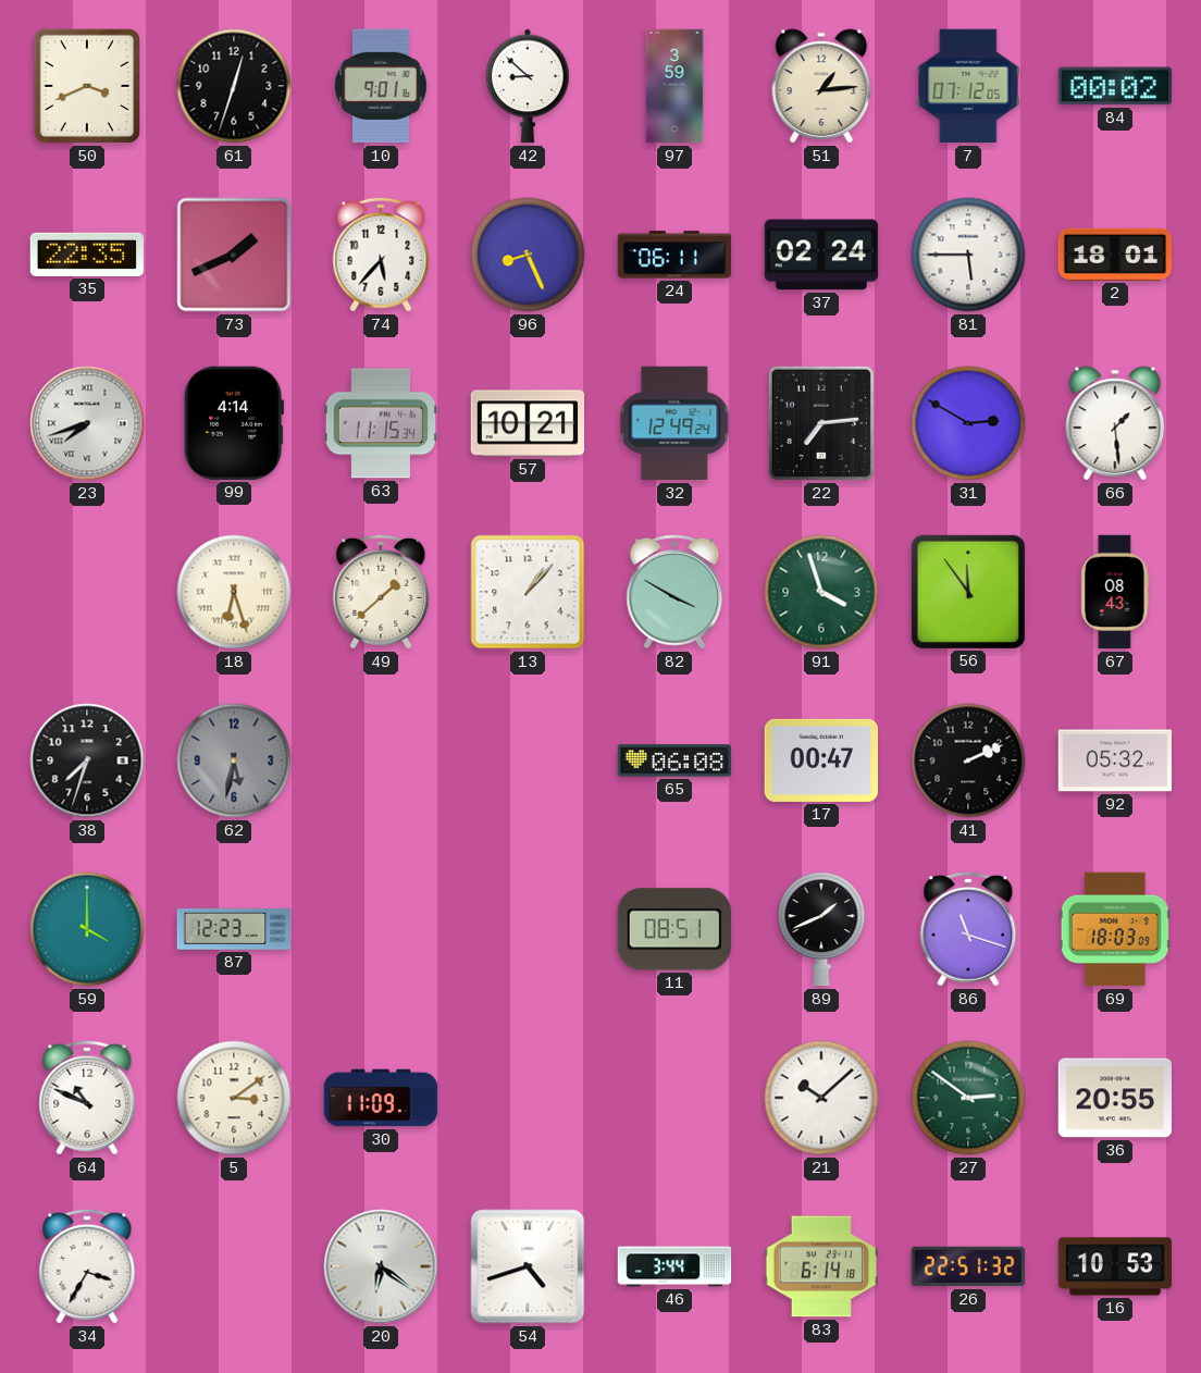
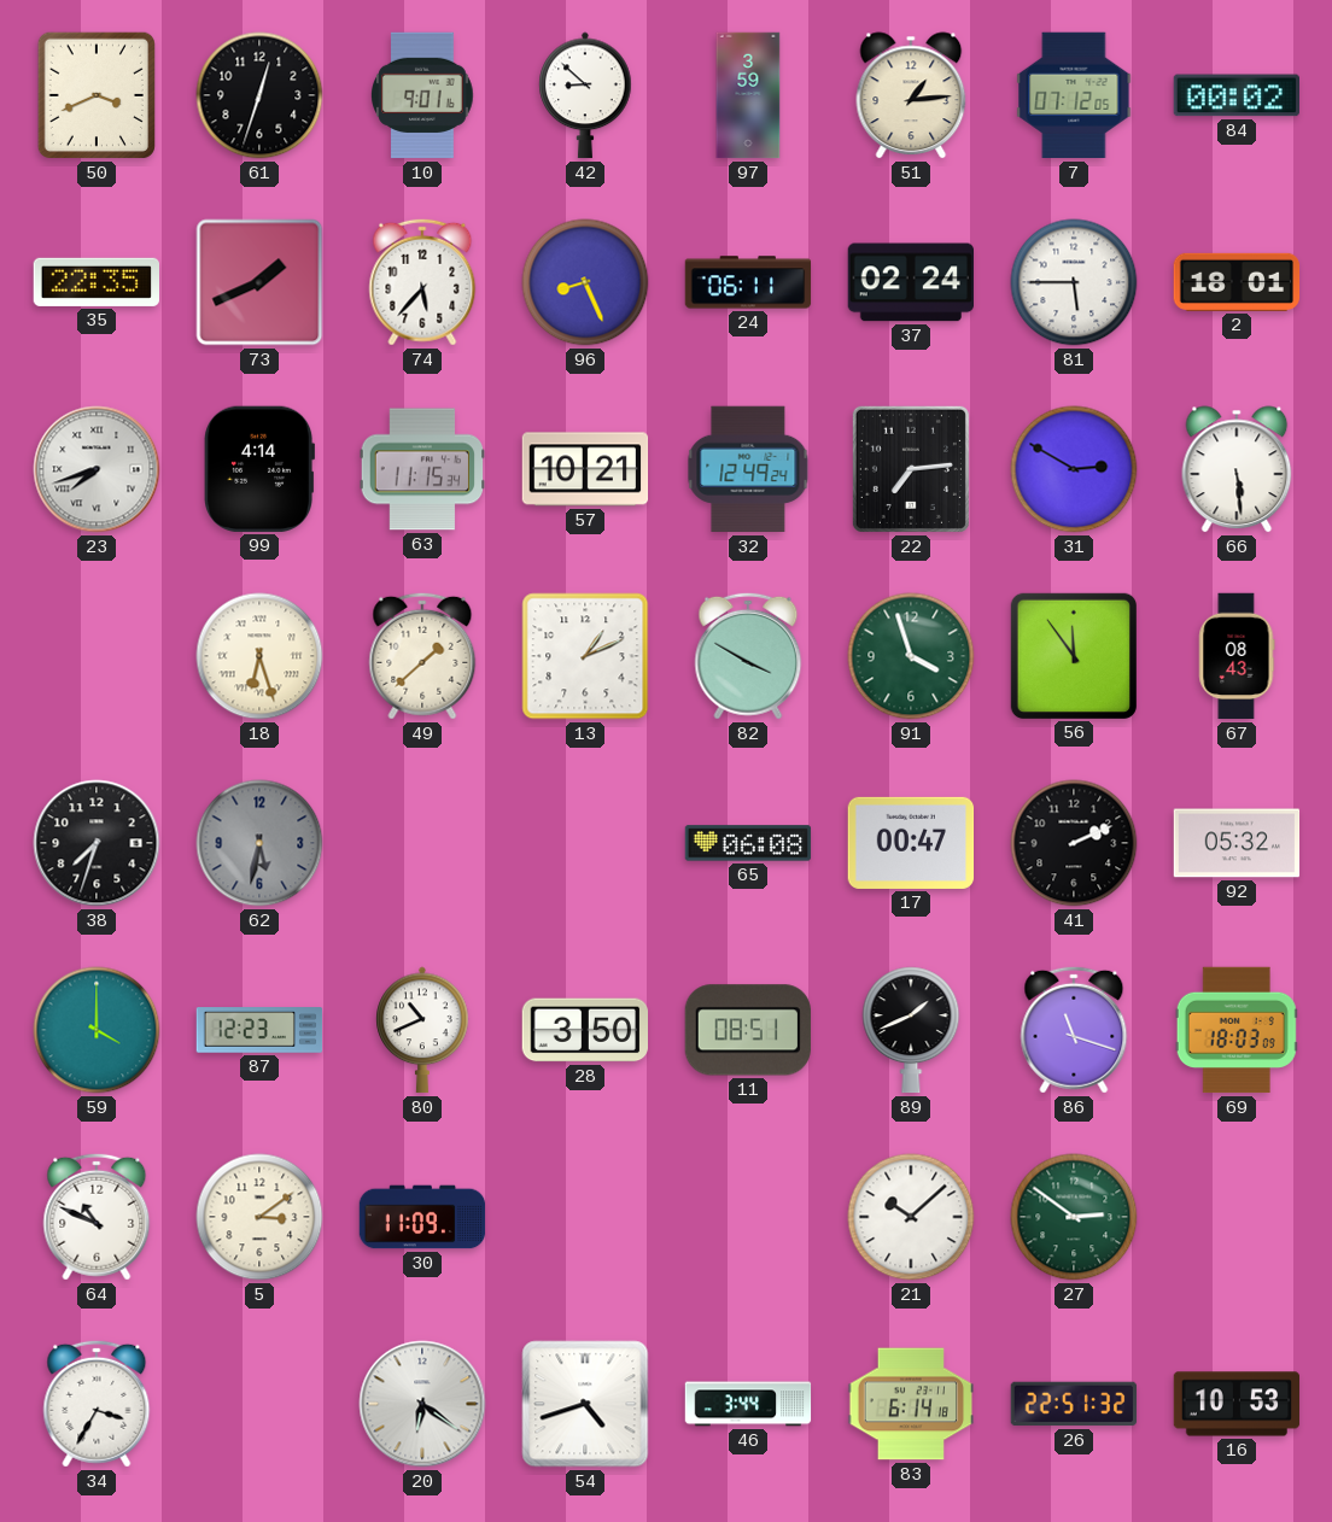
66: 1:29 -> 5:29 (1237, 469)
13: 1:07 -> 1:11 (585, 656)
80: none -> 10:41 (422, 1030)
28: none -> 3:50 (585, 1030)
36: 20:55 -> none (1115, 1098)
